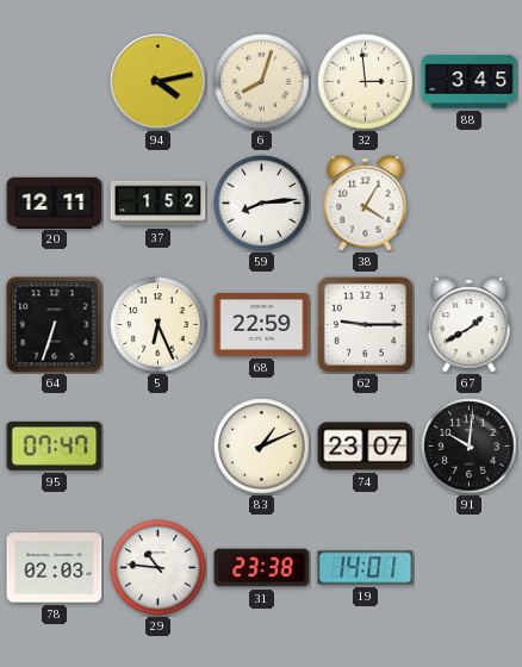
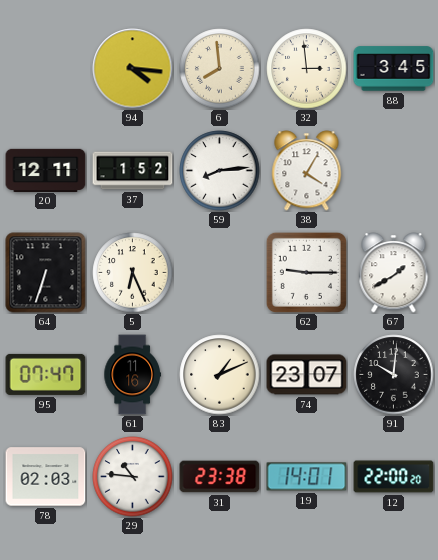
94: 4:13 -> 4:16 (133, 69)
6: 8:03 -> 7:59 (220, 69)
68: 22:59 -> none (262, 325)
61: none -> 11:16 (132, 375)
12: none -> 22:00 (394, 477)
